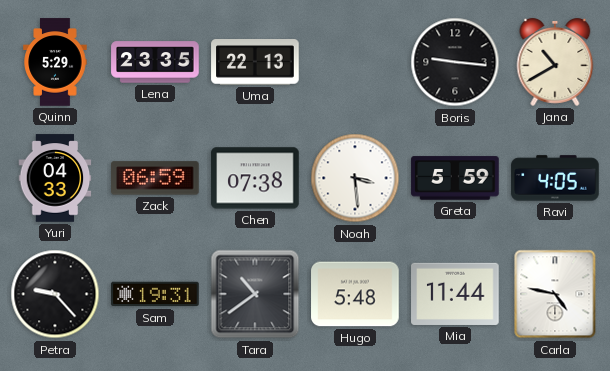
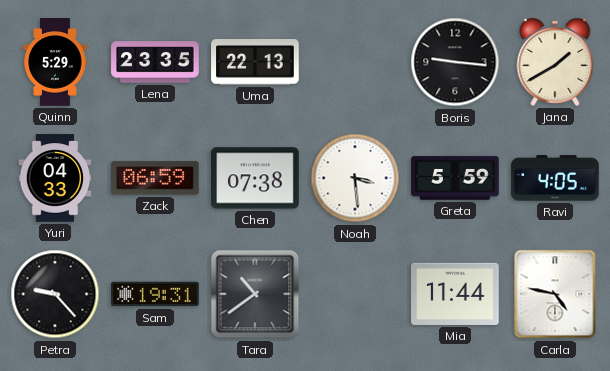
Jana: 10:40 -> 1:40 (555, 62)
Hugo: 5:48 -> none (355, 294)
